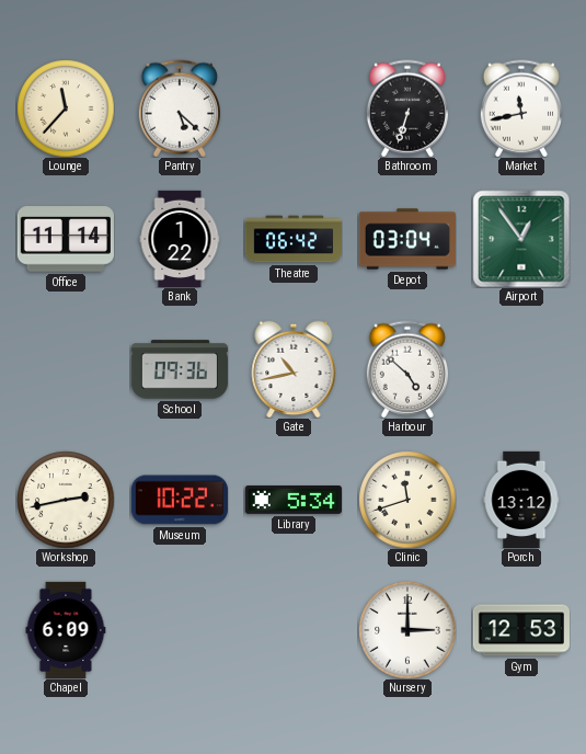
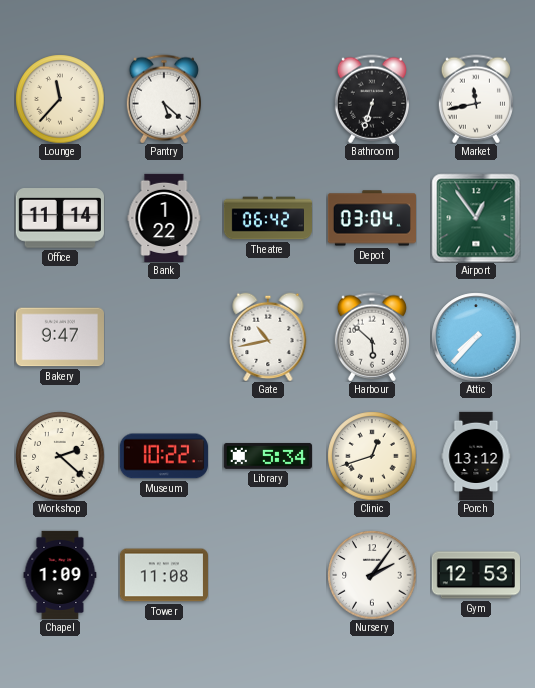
Bakery: none -> 9:47 (60, 337)
School: 09:36 -> none (180, 369)
Harbour: 4:52 -> 5:52 (372, 337)
Attic: none -> 7:37 (476, 337)
Workshop: 2:43 -> 2:22 (60, 456)
Clinic: 11:42 -> 12:42 (372, 456)
Chapel: 6:09 -> 1:09 (60, 574)
Tower: none -> 11:08 (164, 575)
Nursery: 3:00 -> 2:06 (372, 575)
